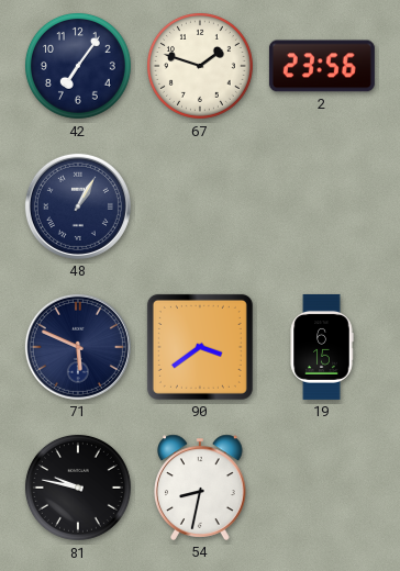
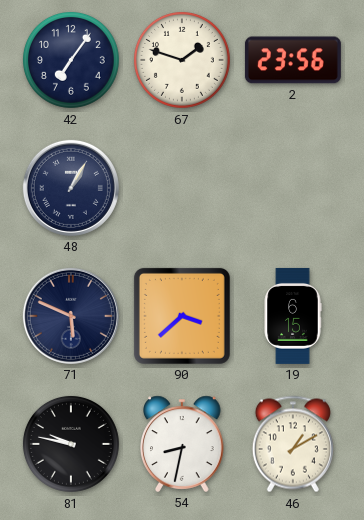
90: 3:39 -> 3:38 (182, 316)
46: none -> 1:10 (293, 444)
